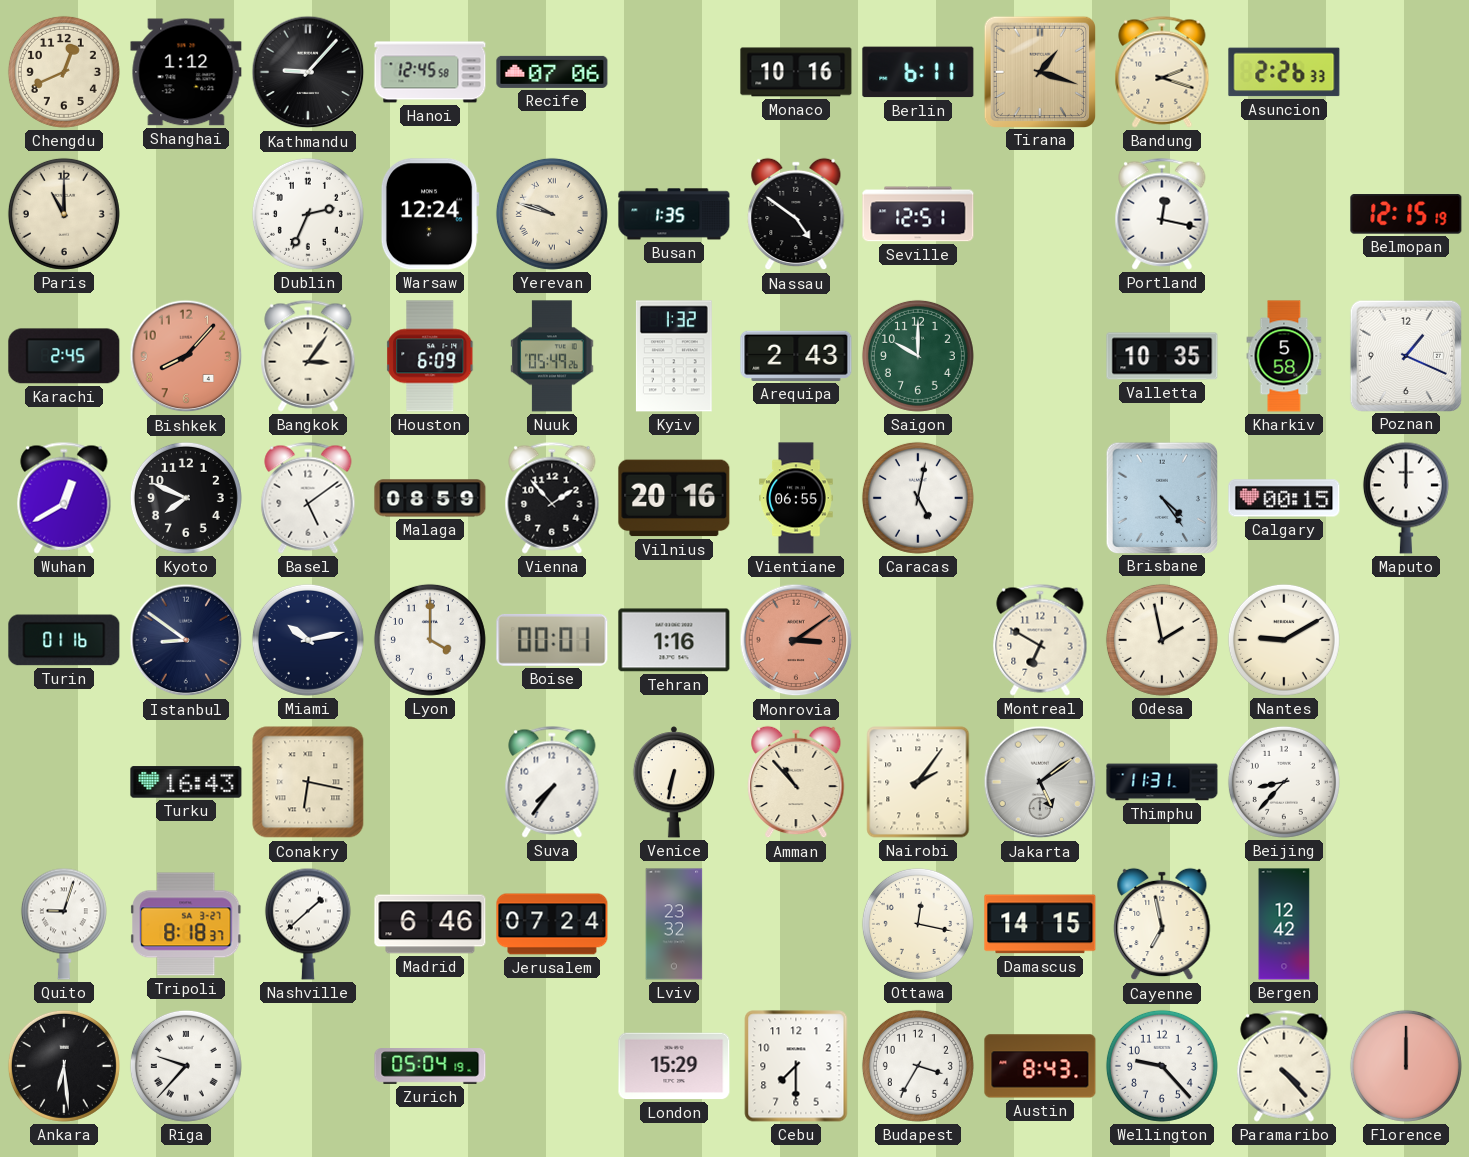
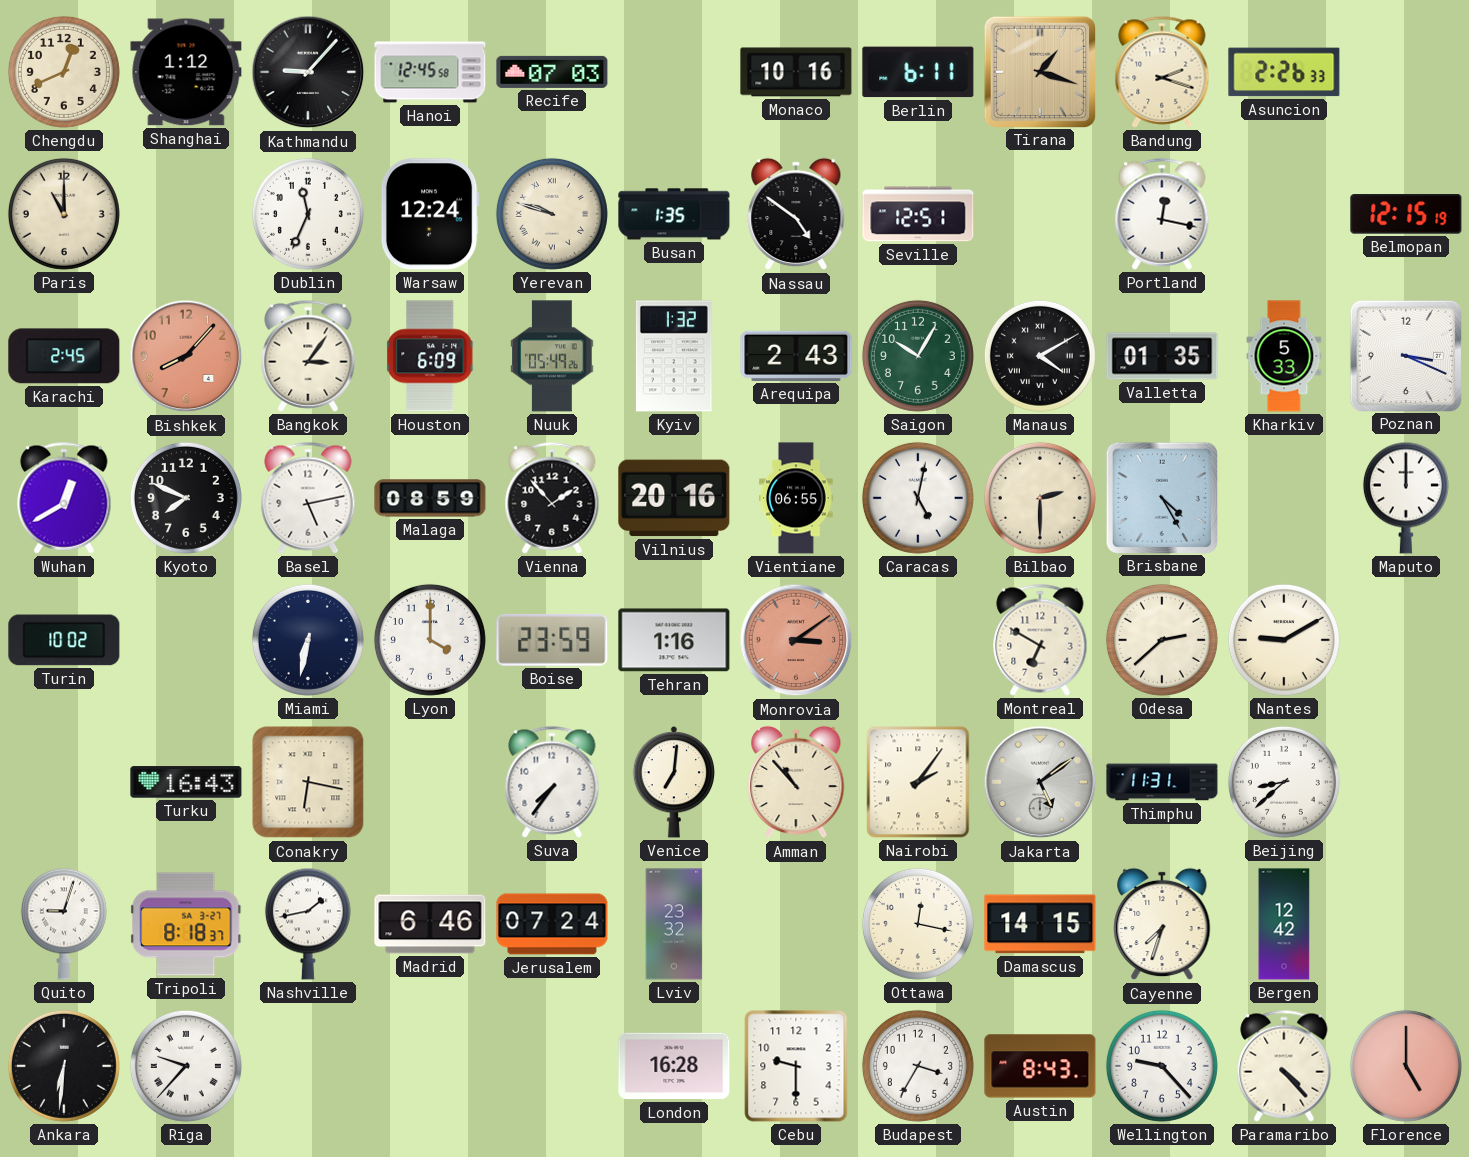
Recife: 07:06 -> 07:03 (552, 72)
Dublin: 2:34 -> 11:34 (308, 214)
Saigon: 10:00 -> 10:05 (918, 356)
Manaus: none -> 4:10 (1040, 356)
Valletta: 10:35 -> 01:35 (1162, 356)
Kharkiv: 5:58 -> 5:33 (1284, 356)
Poznan: 1:19 -> 3:19 (1405, 355)
Basel: 5:09 -> 5:13 (308, 498)
Bilbao: none -> 2:30 (1040, 498)
Brisbane: 4:24 -> 4:25 (1161, 497)
Calgary: 00:15 -> none (1284, 498)
Turin: 01:16 -> 10:02 (64, 640)
Istanbul: 8:51 -> none (186, 640)
Miami: 10:13 -> 6:32 (308, 640)
Boise: 00:01 -> 23:59 (552, 640)
Odesa: 1:58 -> 2:38 (1162, 640)
Venice: 6:32 -> 7:01 (674, 782)
Beijing: 8:37 -> 8:38 (1284, 782)
Nashville: 1:38 -> 1:43 (308, 924)
Cayenne: 6:58 -> 7:33 (1162, 924)
Ankara: 6:29 -> 6:31 (64, 1066)
Zurich: 05:04 -> none (430, 1066)
London: 15:29 -> 16:28 (674, 1066)
Cebu: 7:30 -> 9:30 (796, 1066)
Florence: 12:00 -> 5:00 (1406, 1066)
